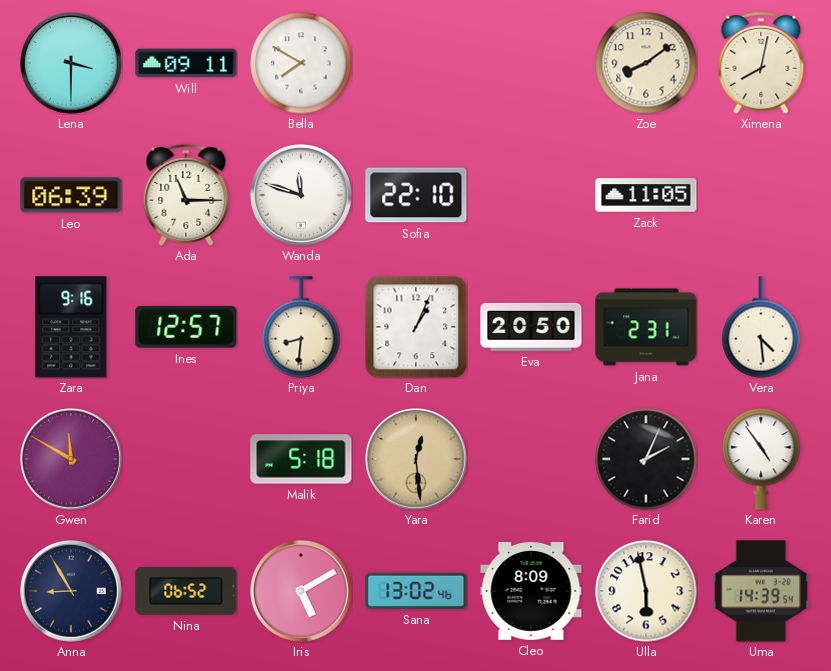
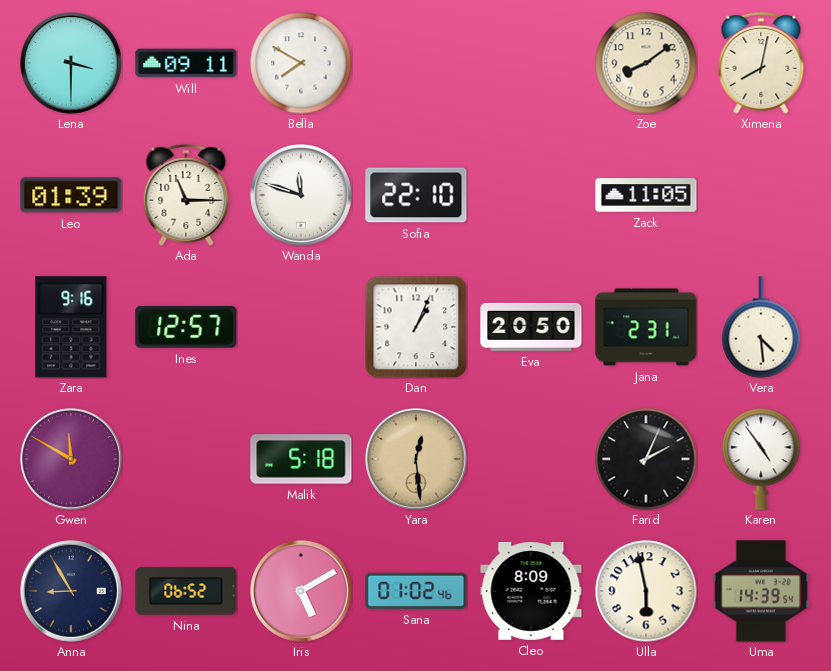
Leo: 06:39 -> 01:39 (71, 195)
Priya: 8:31 -> none (301, 327)
Sana: 13:02 -> 01:02 (416, 591)
